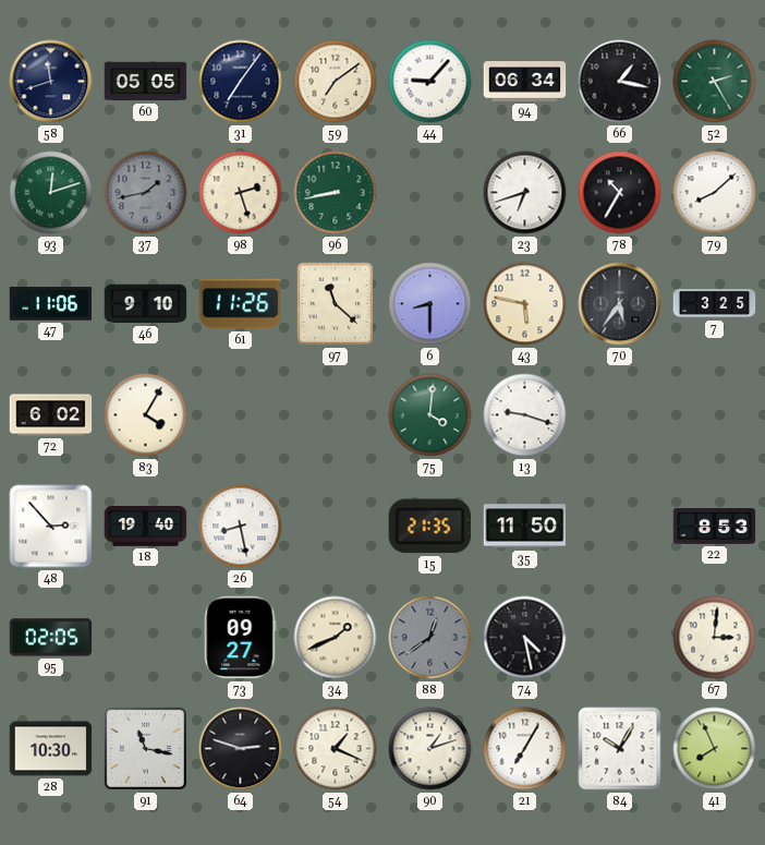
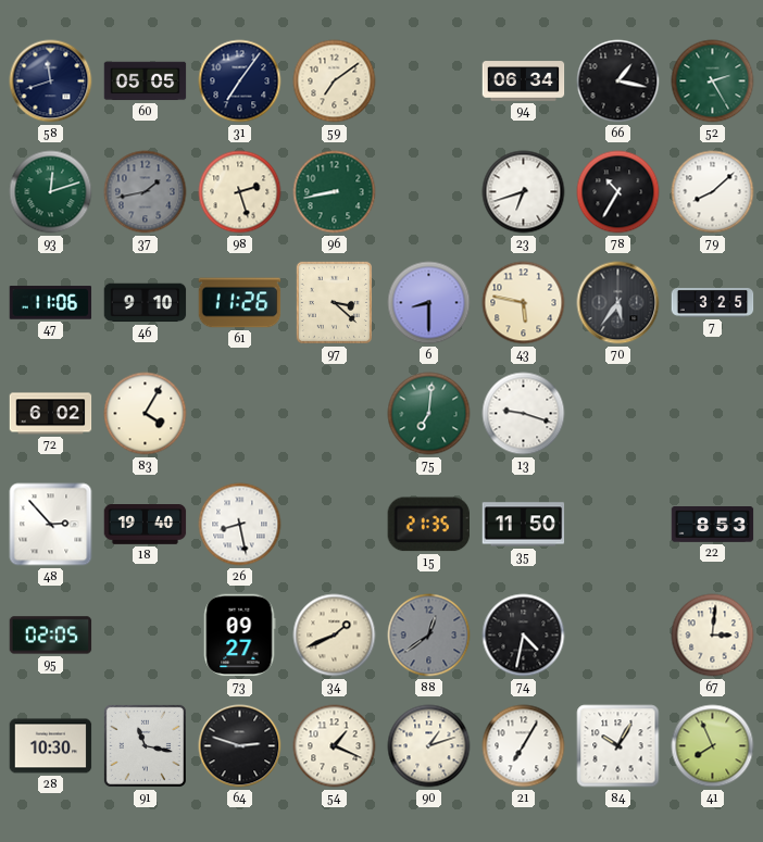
44: 9:07 -> none (430, 82)
97: 11:22 -> 3:22 (334, 302)
75: 4:01 -> 7:01 (429, 414)
74: 4:28 -> 4:32 (524, 636)
